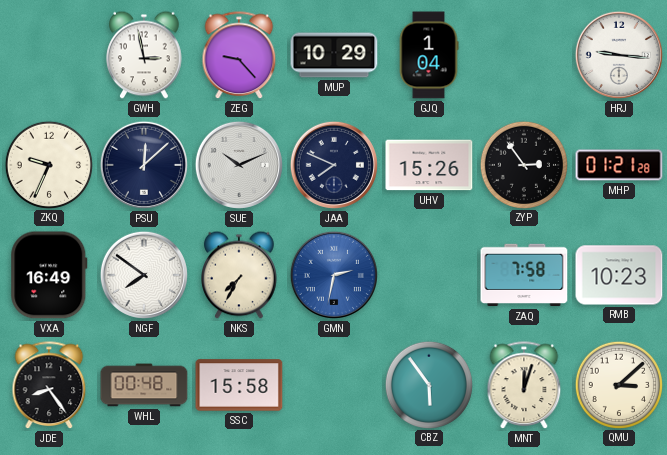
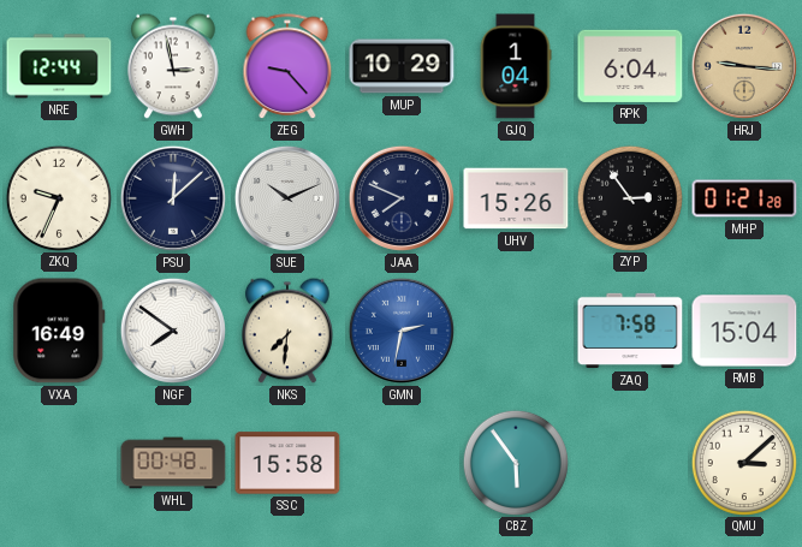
NRE: none -> 12:44 (59, 66)
RPK: none -> 6:04 (630, 66)
HRJ dial: white -> champagne (744, 66)
NKS: 7:35 -> 7:31 (287, 331)
RMB: 10:23 -> 15:04 (744, 331)
JDE: 8:24 -> none (49, 386)
MNT: 12:03 -> none (524, 386)
